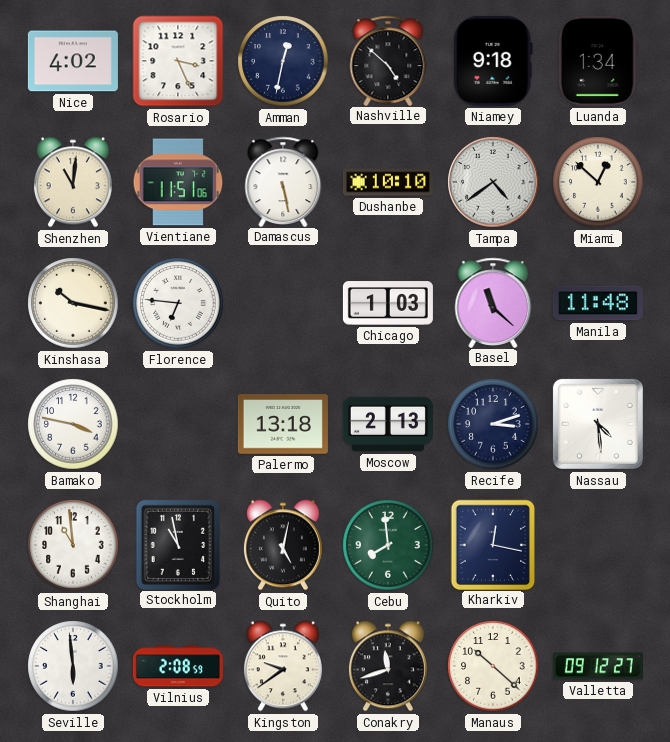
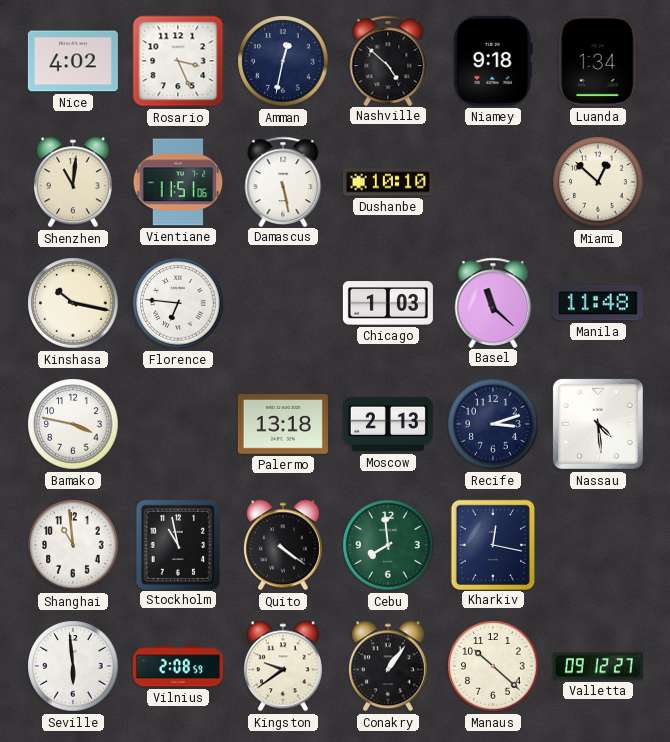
Tampa: 4:39 -> none (493, 182)
Quito: 5:02 -> 4:21 (283, 545)
Conakry: 11:42 -> 1:06 (388, 666)
